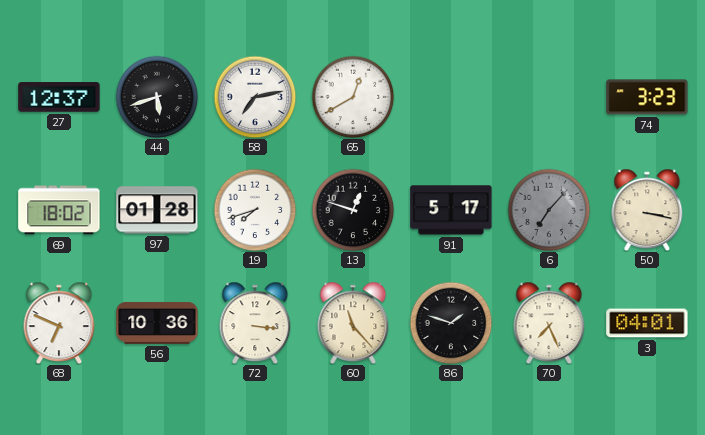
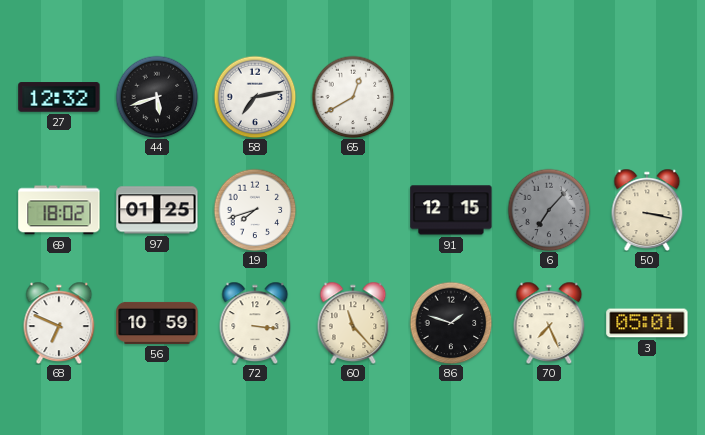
27: 12:37 -> 12:32 (59, 97)
74: 3:23 -> none (647, 97)
97: 01:28 -> 01:25 (157, 210)
13: 12:48 -> none (353, 210)
91: 5:17 -> 12:15 (451, 210)
56: 10:36 -> 10:59 (157, 323)
3: 04:01 -> 05:01 (647, 323)
